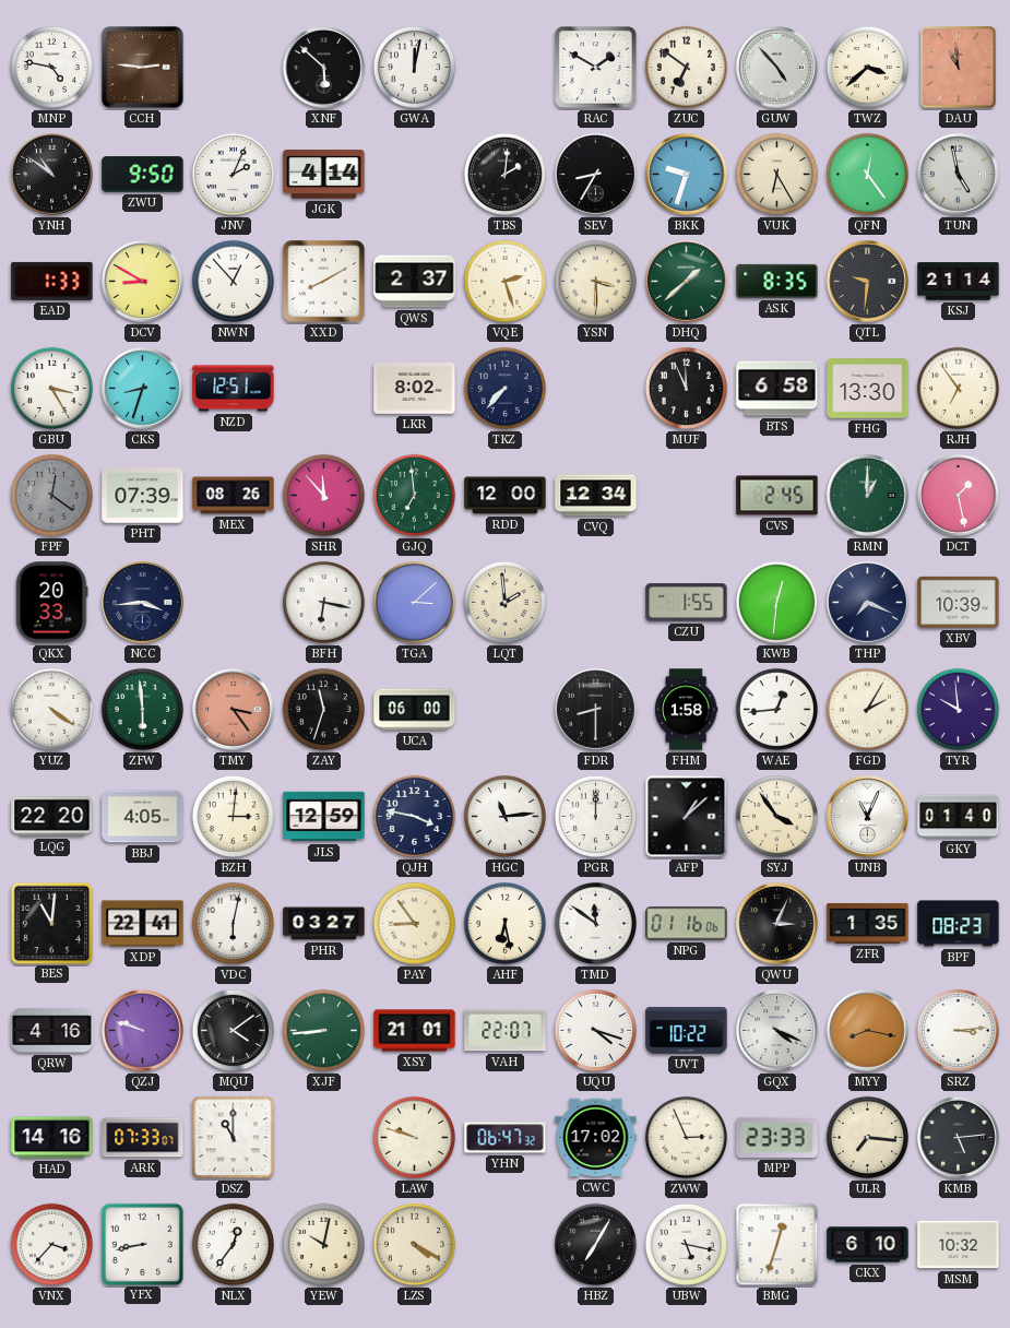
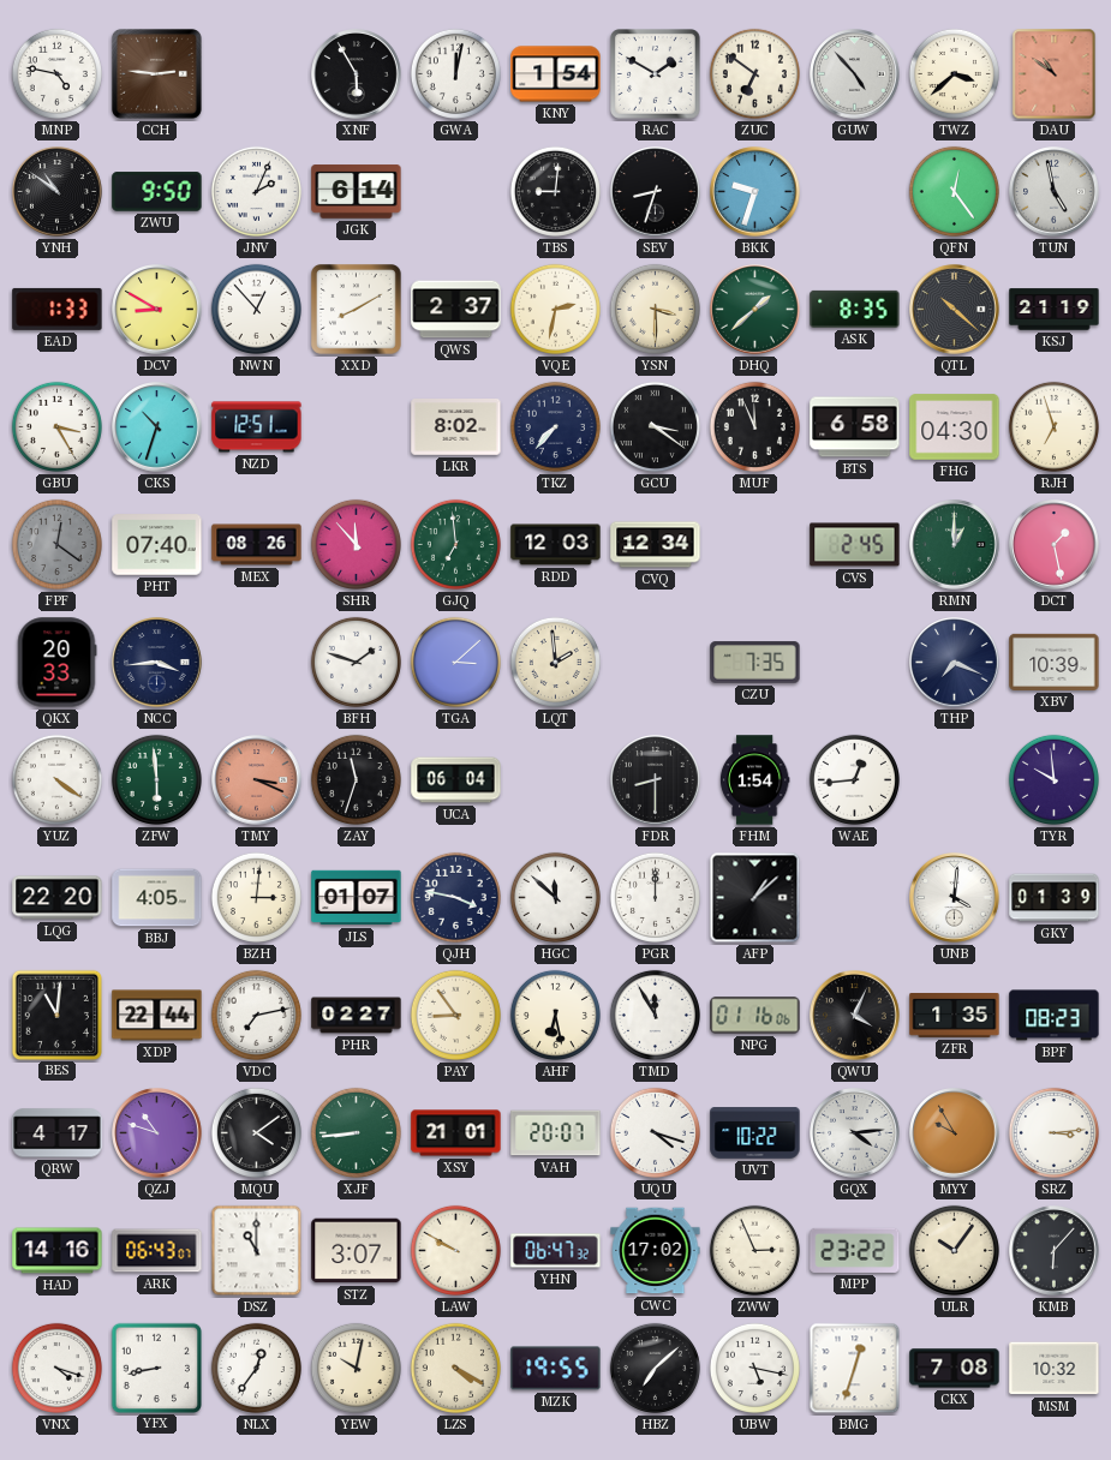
XNF: 5:52 -> 5:55 (357, 74)
KNY: none -> 1:54 (556, 74)
DAU: 10:59 -> 10:51 (1055, 74)
JGK: 4:14 -> 6:14 (357, 192)
TBS: 2:01 -> 9:01 (555, 191)
SEV: 8:35 -> 8:33 (656, 192)
VUK: 6:25 -> none (776, 174)
VQE: 2:27 -> 2:32 (555, 309)
QTL: 9:31 -> 10:22 (955, 310)
KSJ: 21:14 -> 21:19 (1055, 310)
CKS: 8:33 -> 10:33 (157, 427)
GCU: none -> 3:21 (655, 426)
FHG: 13:30 -> 04:30 (955, 427)
RJH: 6:54 -> 6:57 (1053, 426)
PHT: 07:39 -> 07:40 (157, 545)
RDD: 12:00 -> 12:03 (556, 545)
BFH: 6:17 -> 1:48 (356, 662)
CZU: 1:55 -> 7:35 (755, 663)
KWB: 12:31 -> none (776, 602)
TMY: 3:24 -> 3:19 (257, 780)
UCA: 06:00 -> 06:04 (456, 780)
FHM: 1:58 -> 1:54 (754, 780)
FGD: 2:05 -> none (867, 709)
JLS: 12:59 -> 01:07 (357, 898)
HGC: 11:14 -> 11:52 (555, 897)
SYJ: 3:54 -> none (776, 816)
UNB: 11:04 -> 4:01 (955, 898)
GKY: 01:40 -> 01:39 (1055, 898)
XDP: 22:41 -> 22:44 (157, 1016)
VDC: 6:02 -> 7:13 (256, 1015)
PHR: 03:27 -> 02:27 (357, 1016)
TMD: 11:51 -> 11:55 (655, 1015)
QWU: 3:04 -> 4:04 (855, 1016)
QRW: 4:16 -> 4:17 (58, 1133)
QZJ: 9:48 -> 10:48 (157, 1133)
VAH: 22:07 -> 20:07 (556, 1133)
GQX: 4:19 -> 4:14 (855, 1133)
MYY: 8:17 -> 9:55 (955, 1133)
ARK: 07:33 -> 06:43 (157, 1251)
STZ: none -> 3:07 (357, 1251)
LAW: 9:48 -> 9:50 (455, 1250)
MPP: 23:33 -> 23:22 (855, 1250)
ULR: 7:16 -> 10:06 (954, 1250)
KMB: 5:14 -> 6:07 (1055, 1251)
VNX: 3:37 -> 4:18 (56, 1368)
MZK: none -> 19:55 (556, 1369)
HBZ: 7:05 -> 7:08 (655, 1368)
CKX: 6:10 -> 7:08 (955, 1369)
